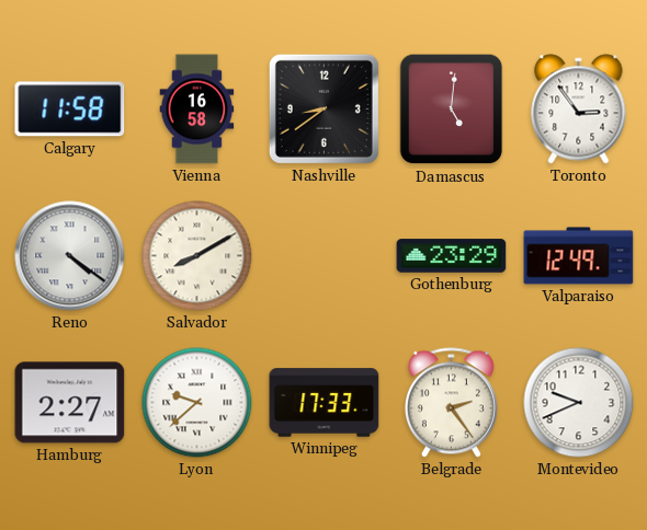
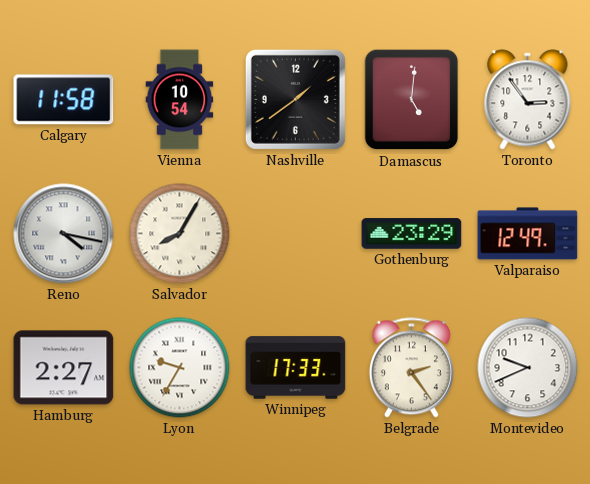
Vienna: 16:58 -> 10:54 (180, 100)
Nashville: 8:39 -> 1:39 (295, 99)
Reno: 4:21 -> 4:17 (64, 234)
Salvador: 8:10 -> 8:05 (180, 234)
Lyon: 9:38 -> 9:35 (180, 368)
